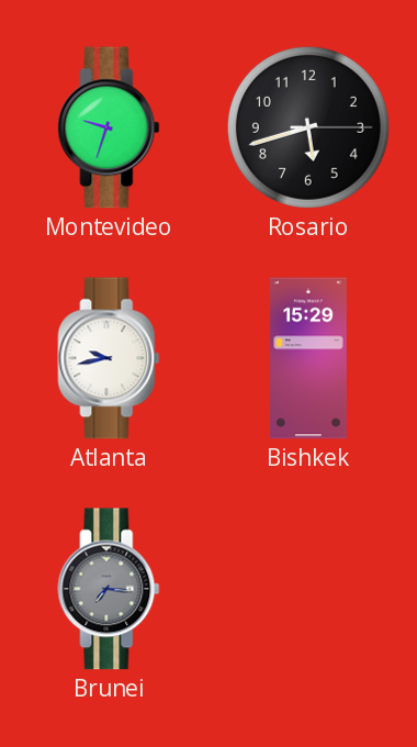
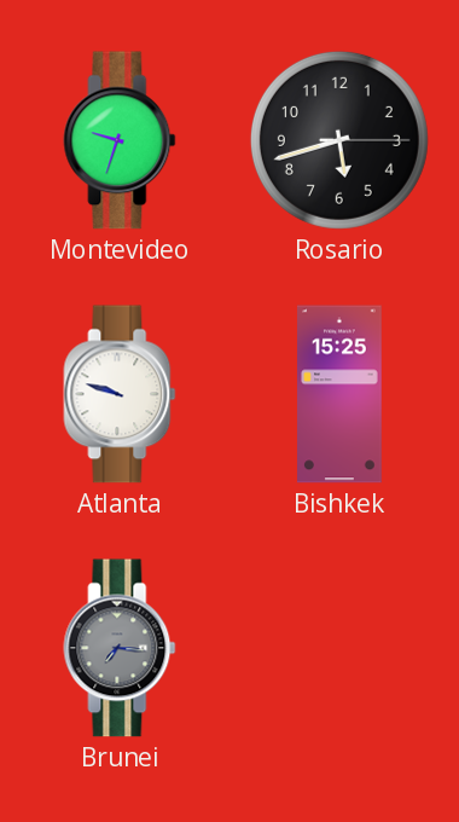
Atlanta: 9:43 -> 9:48 (120, 394)
Bishkek: 15:29 -> 15:25 (341, 394)
